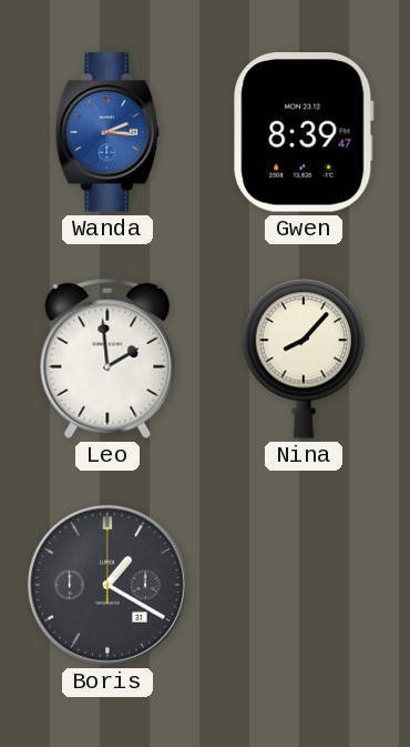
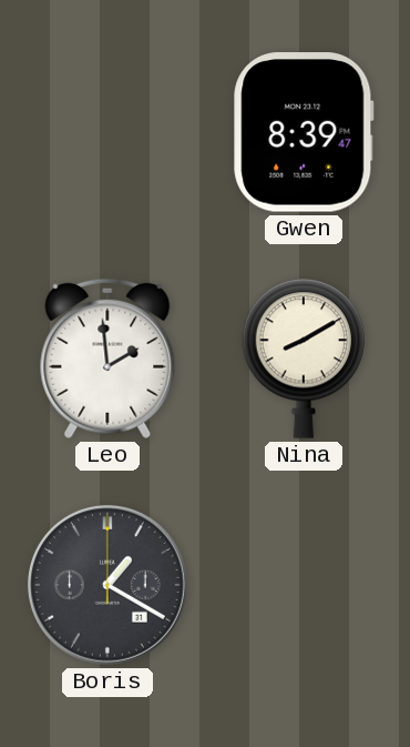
Wanda: 2:16 -> none (107, 132)
Nina: 8:07 -> 8:10 (304, 359)
